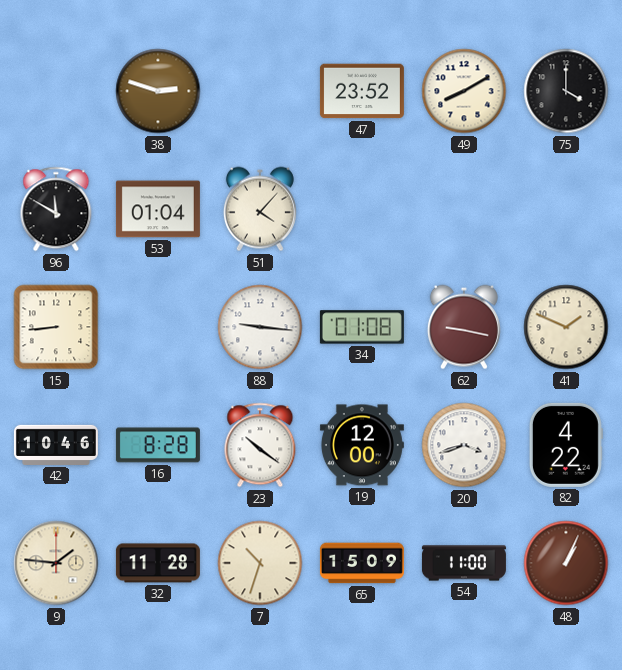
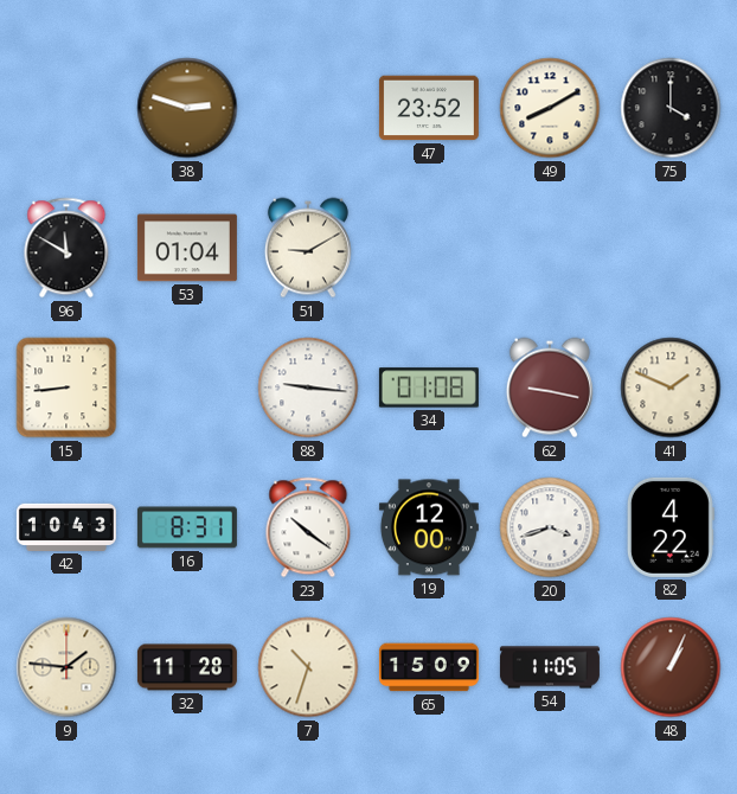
51: 4:07 -> 9:10 (308, 248)
42: 10:46 -> 10:43 (66, 527)
16: 8:28 -> 8:31 (187, 527)
54: 11:00 -> 11:05 (550, 667)
